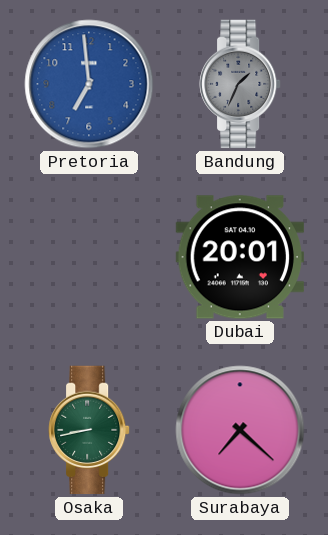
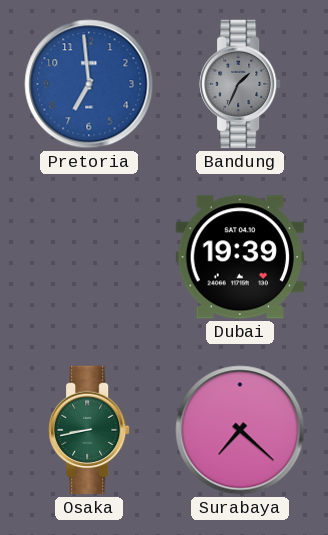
Dubai: 20:01 -> 19:39 (239, 257)
